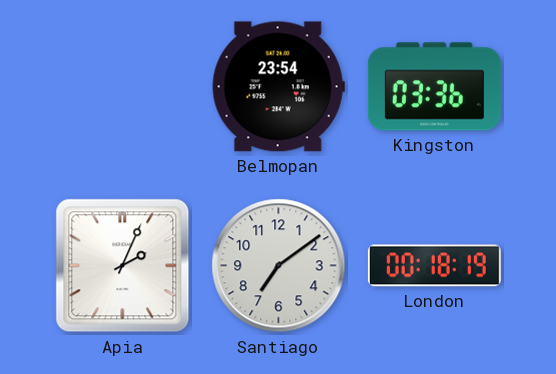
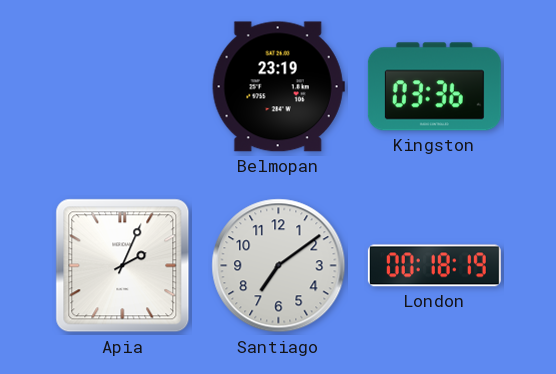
Belmopan: 23:54 -> 23:19 (278, 87)
